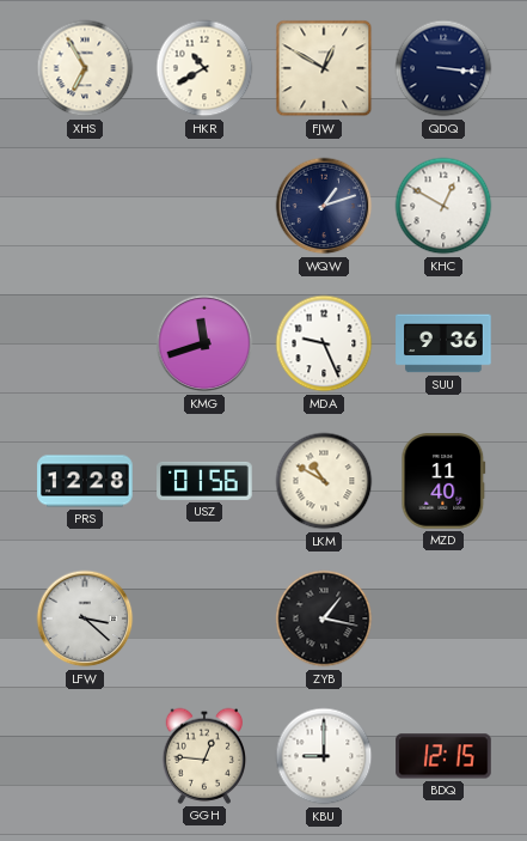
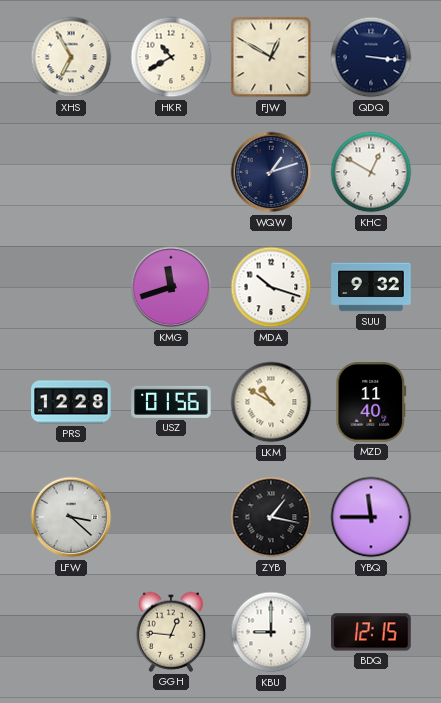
MDA: 9:26 -> 10:18 (271, 287)
SUU: 9:36 -> 9:32 (371, 287)
YBQ: none -> 11:45 (371, 517)
